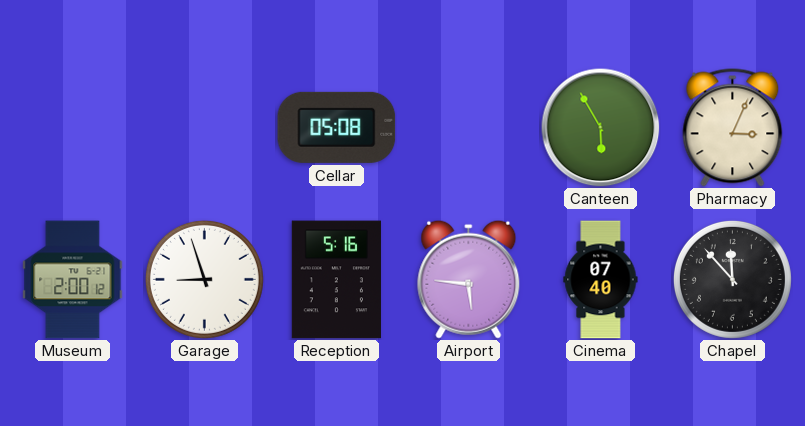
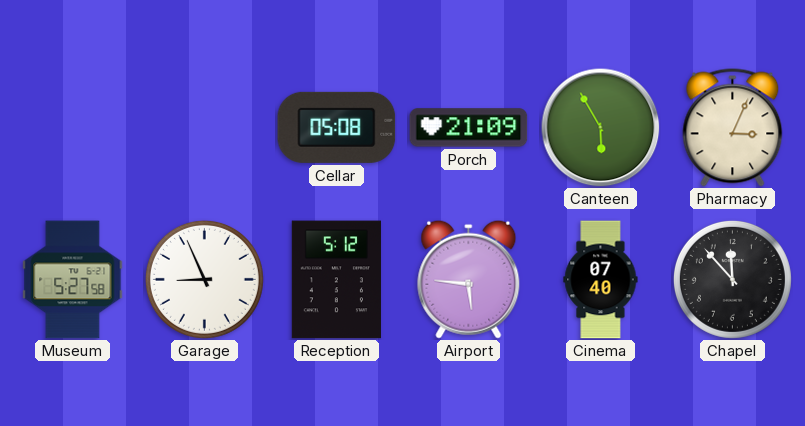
Porch: none -> 21:09 (469, 128)
Museum: 2:00 -> 5:27 (73, 280)
Garage: 8:57 -> 8:56 (204, 279)
Reception: 5:16 -> 5:12 (336, 280)
